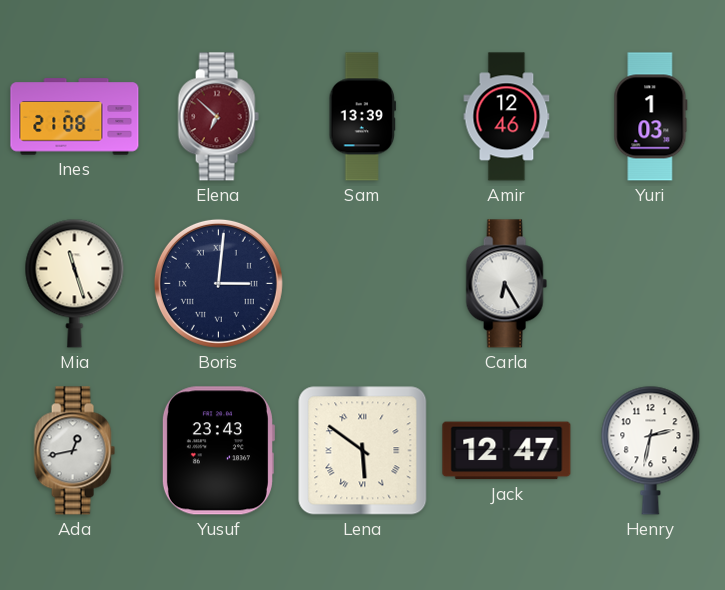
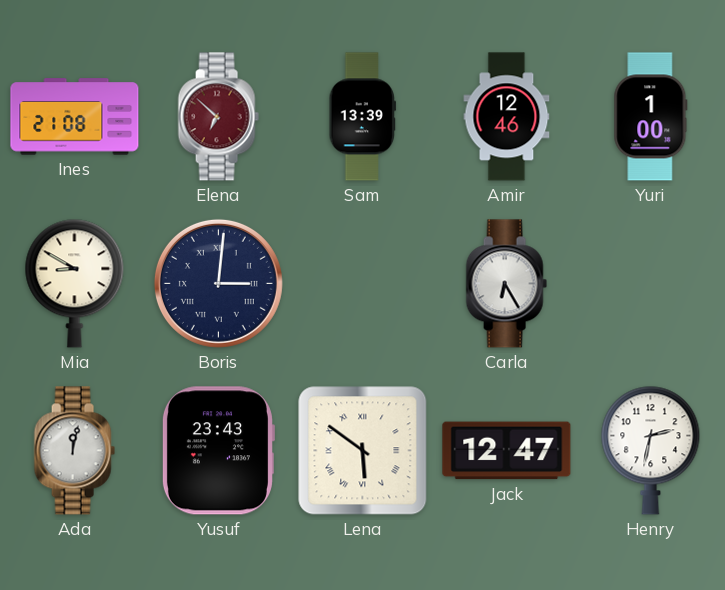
Yuri: 1:03 -> 1:00 (651, 117)
Mia: 11:27 -> 8:50 (75, 283)
Ada: 12:43 -> 12:02 (74, 451)
